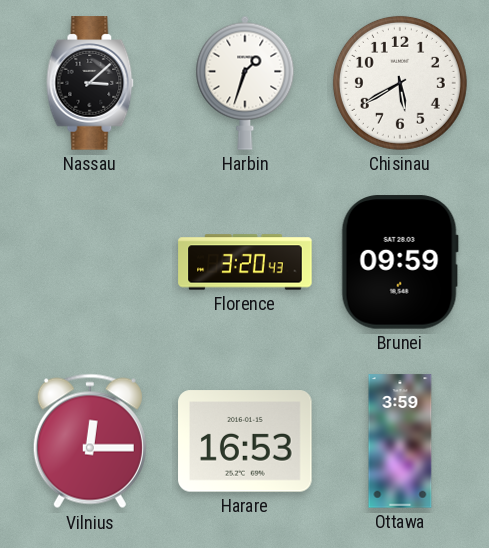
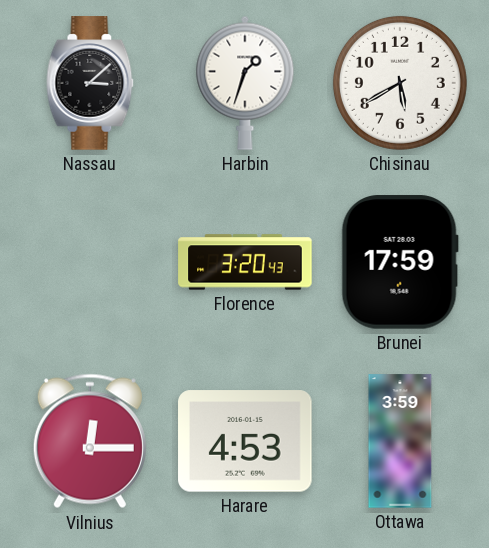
Brunei: 09:59 -> 17:59 (400, 262)
Harare: 16:53 -> 4:53 (245, 441)
